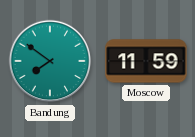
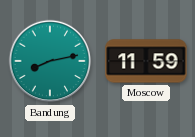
Bandung: 7:51 -> 8:13 (50, 61)
